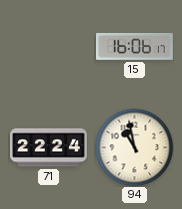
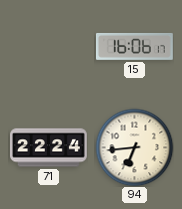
94: 10:58 -> 6:44 (134, 147)
